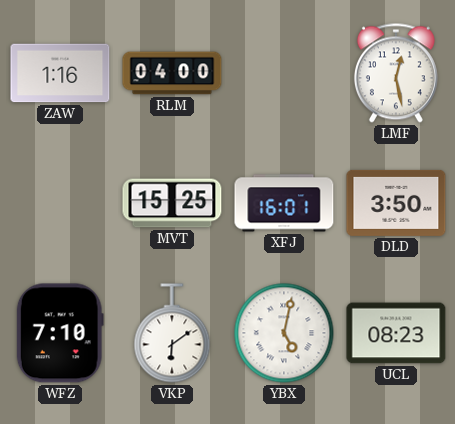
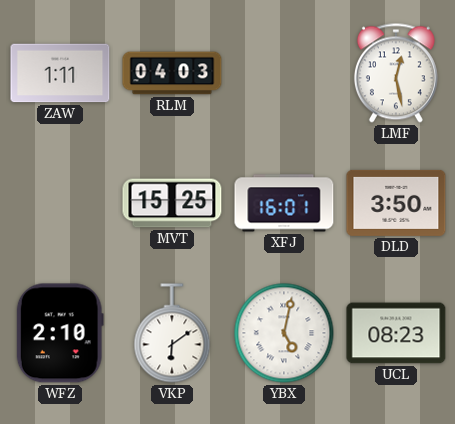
ZAW: 1:16 -> 1:11 (60, 73)
RLM: 04:00 -> 04:03 (172, 73)
WFZ: 7:10 -> 2:10 (60, 333)
